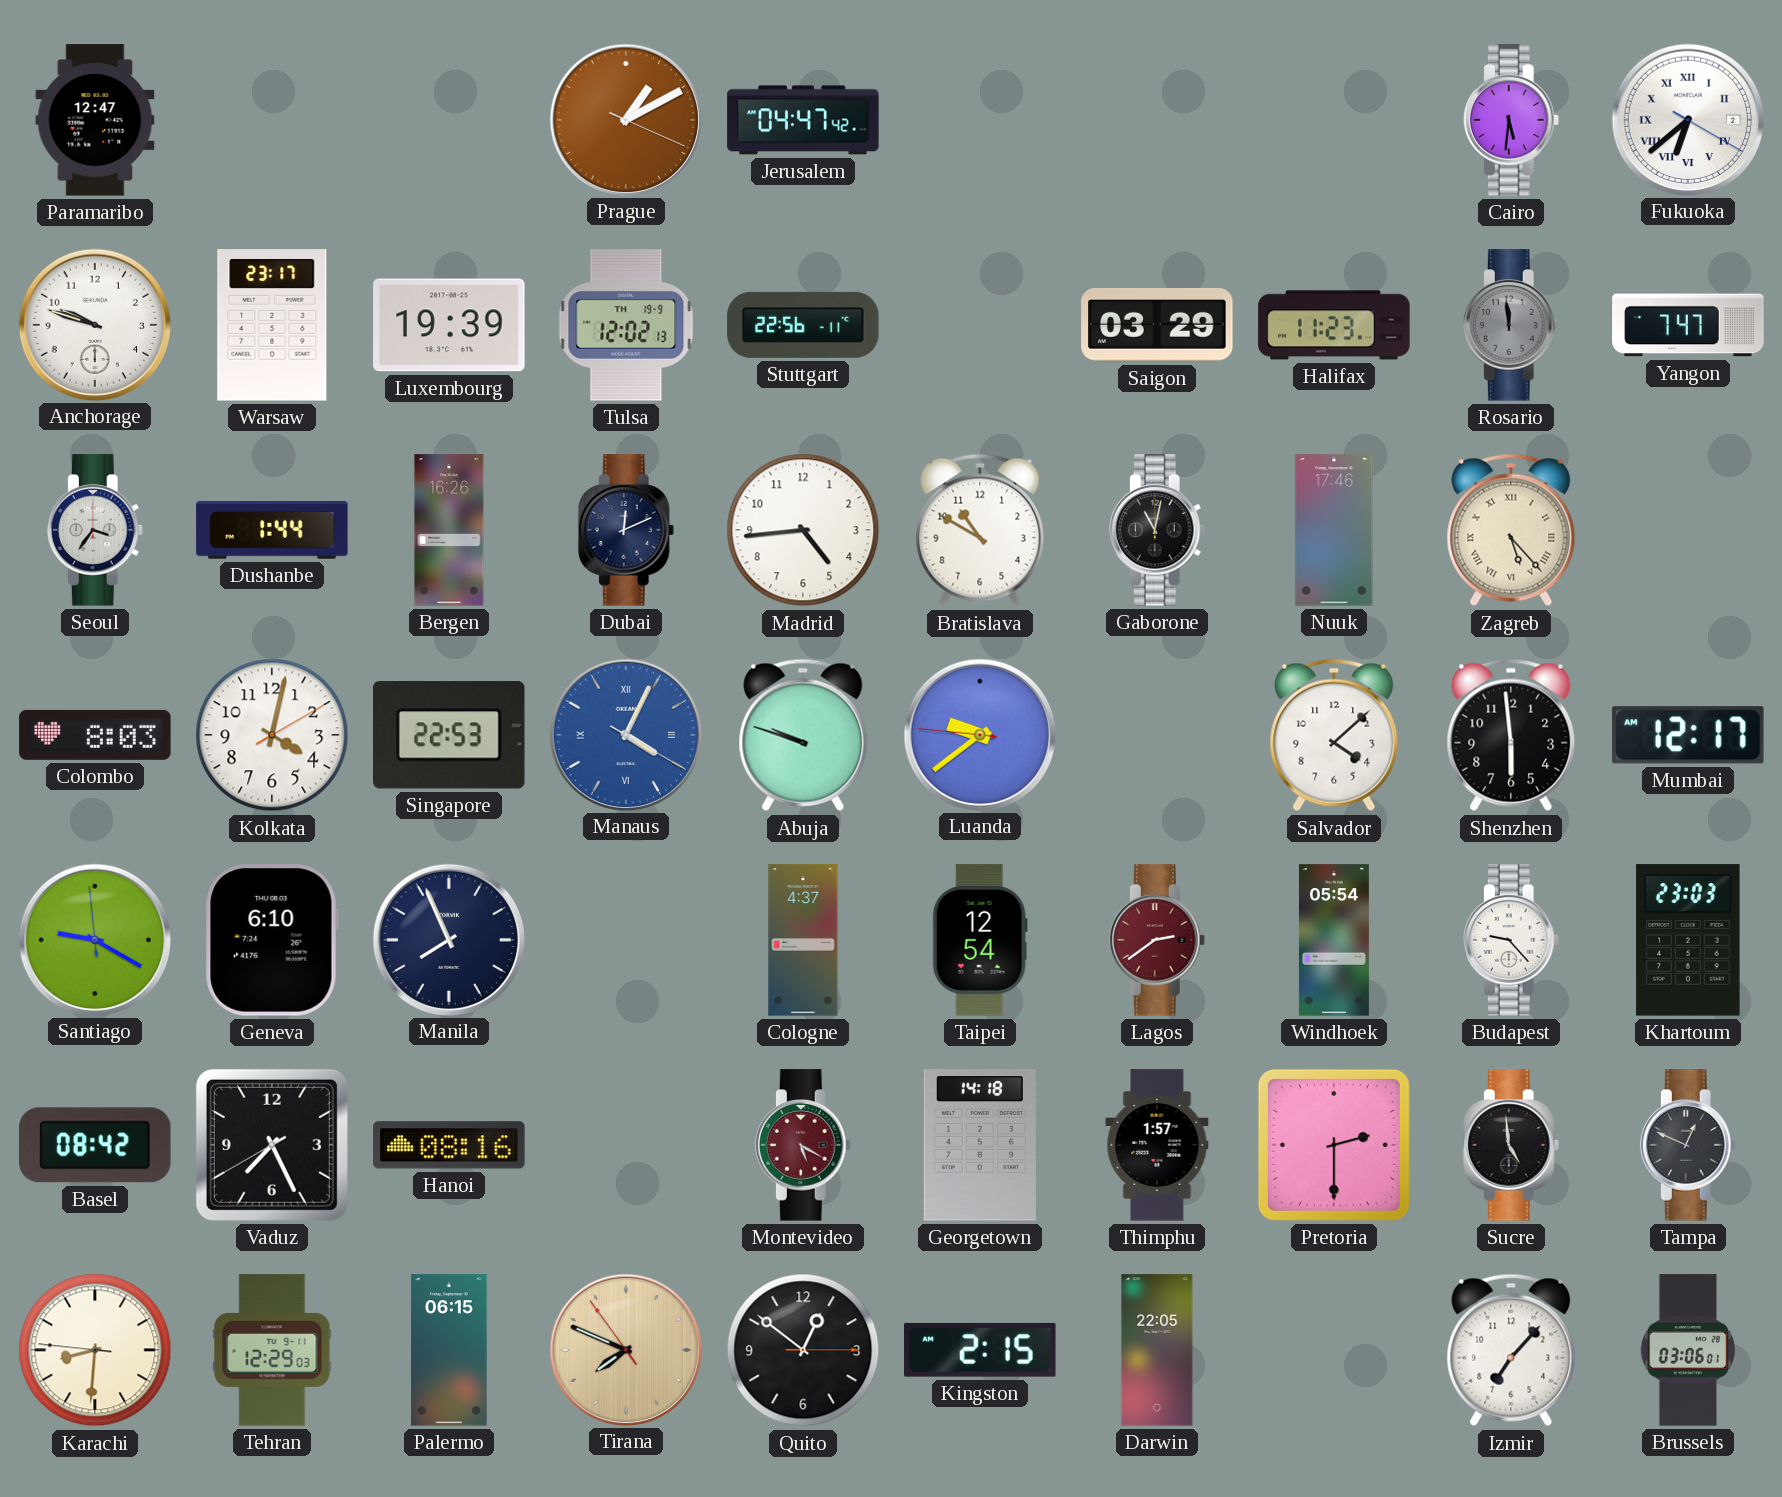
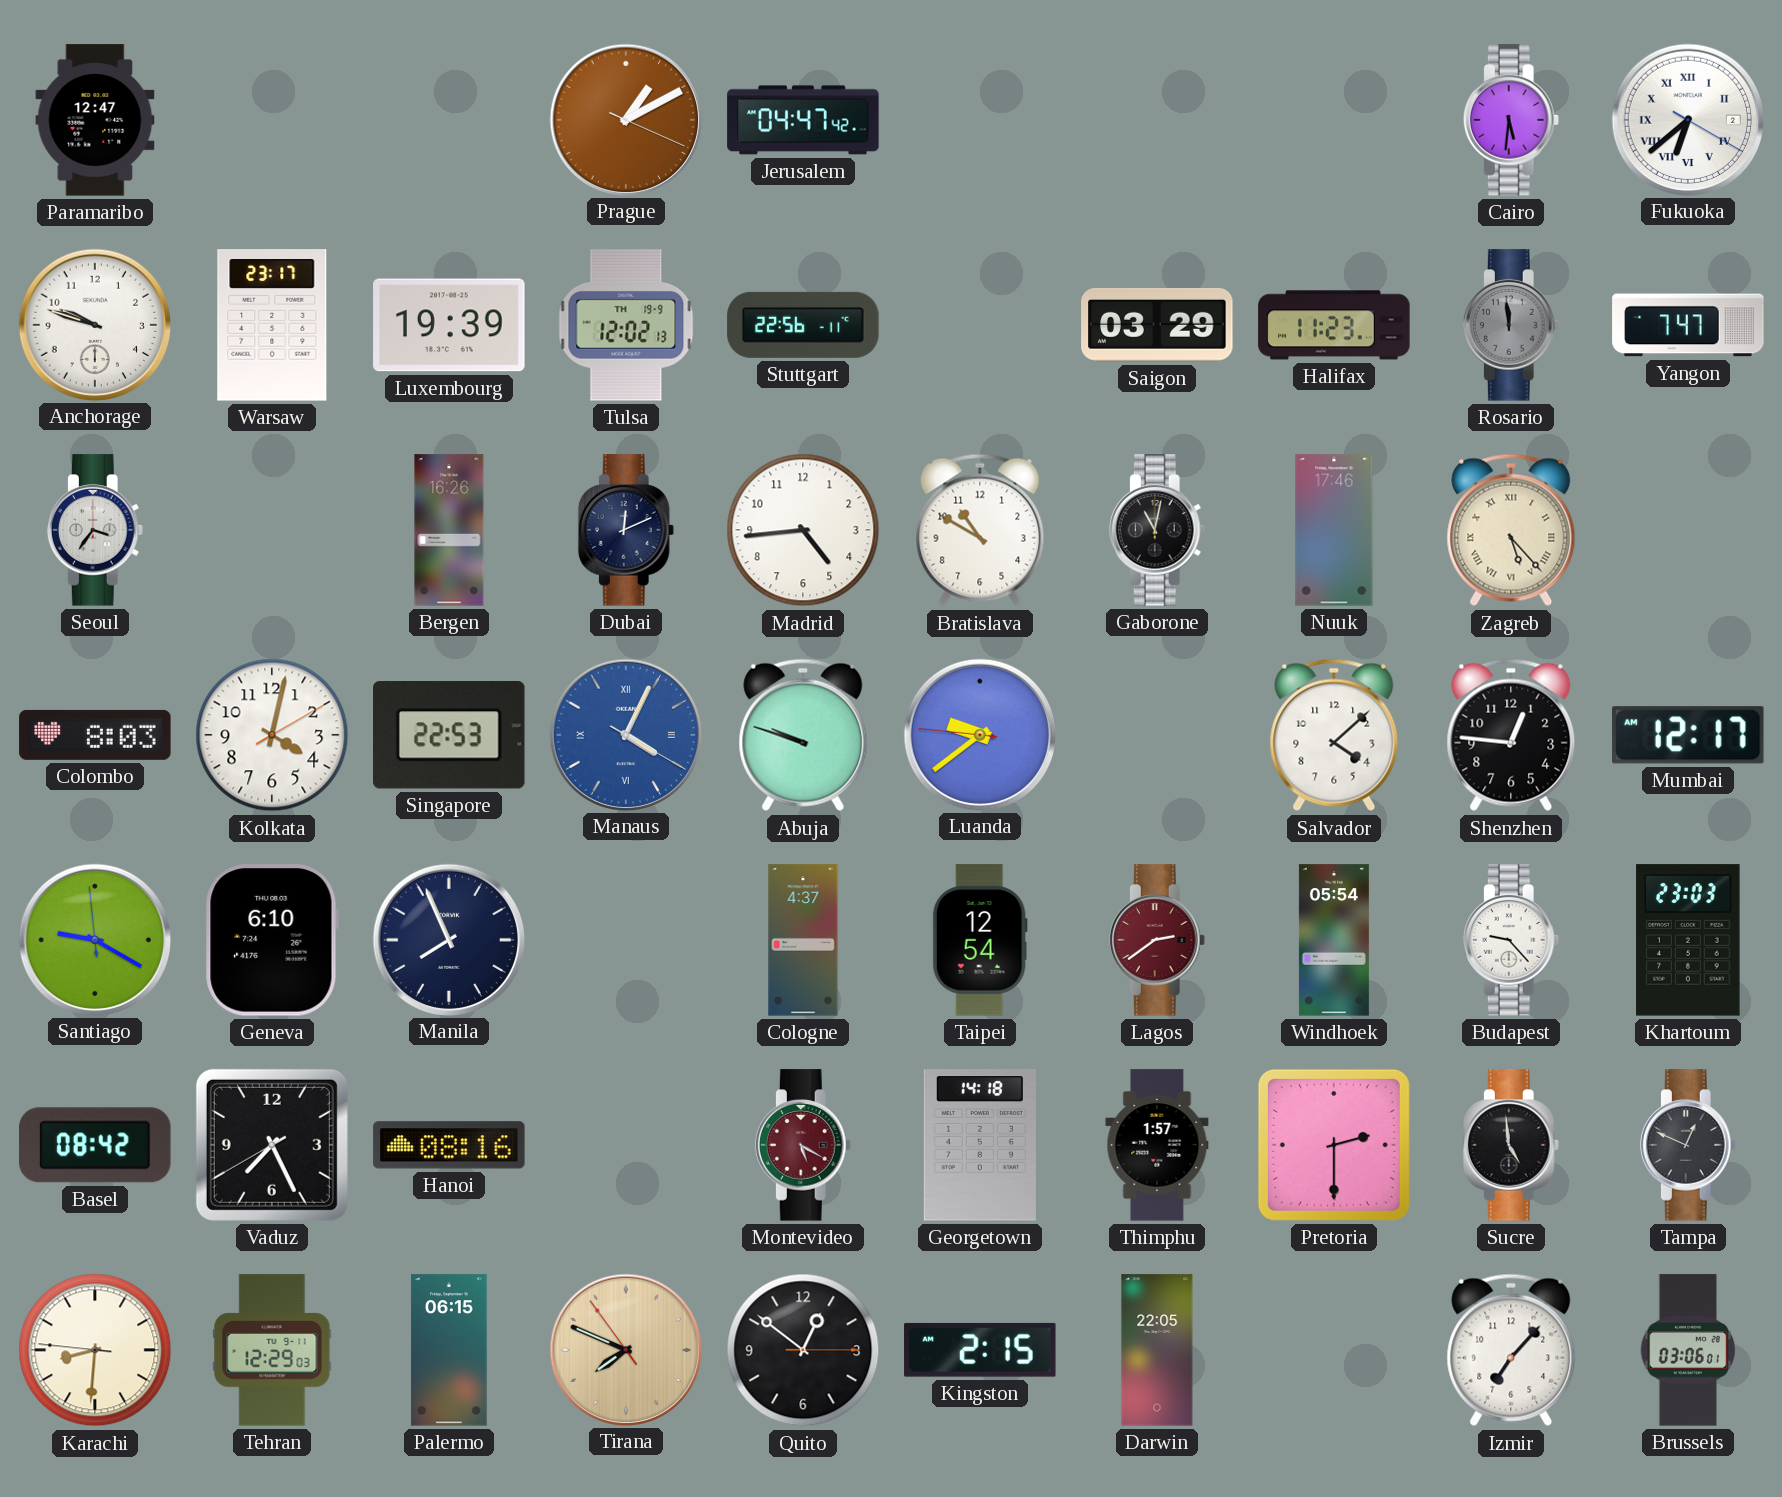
Dushanbe: 1:44 -> none (272, 530)
Shenzhen: 5:59 -> 12:46 (1511, 735)
